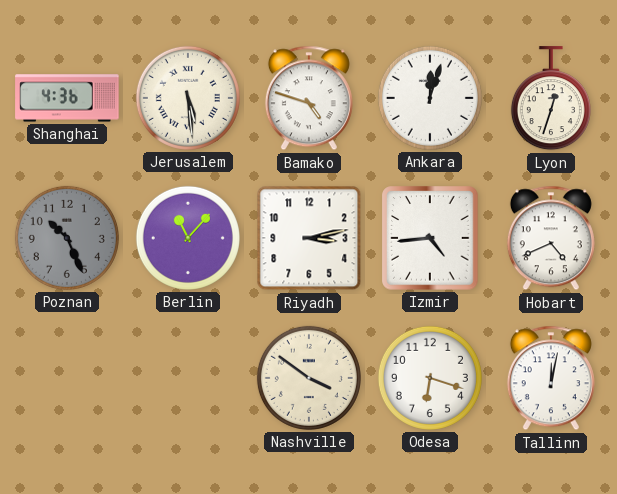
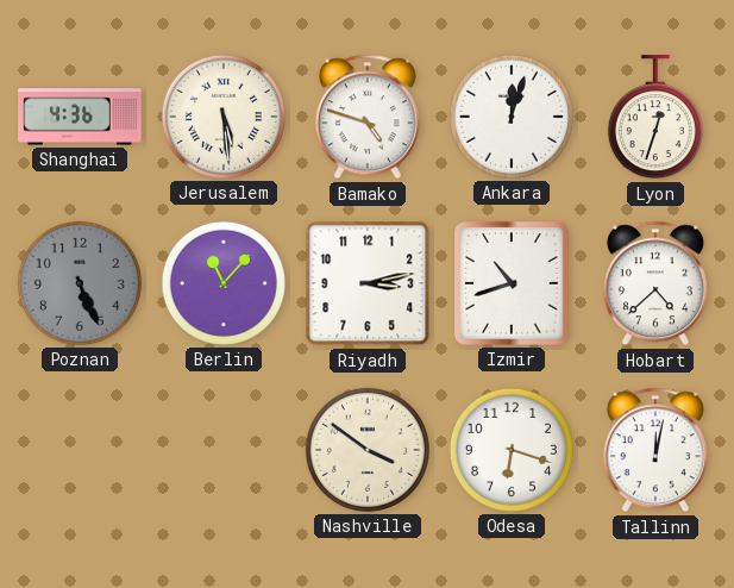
Poznan: 10:26 -> 5:26 (80, 283)
Izmir: 4:44 -> 10:42 (512, 283)
Hobart: 4:41 -> 4:38 (655, 283)
